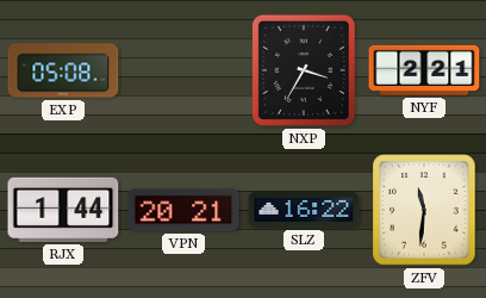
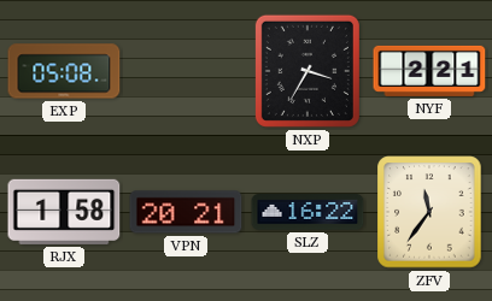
RJX: 1:44 -> 1:58 (64, 212)
ZFV: 11:31 -> 11:36 (429, 212)
